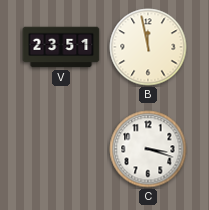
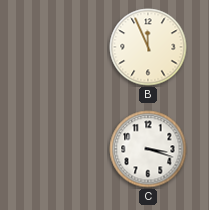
V: 23:51 -> none (61, 47)
B: 11:58 -> 11:56 (148, 47)
